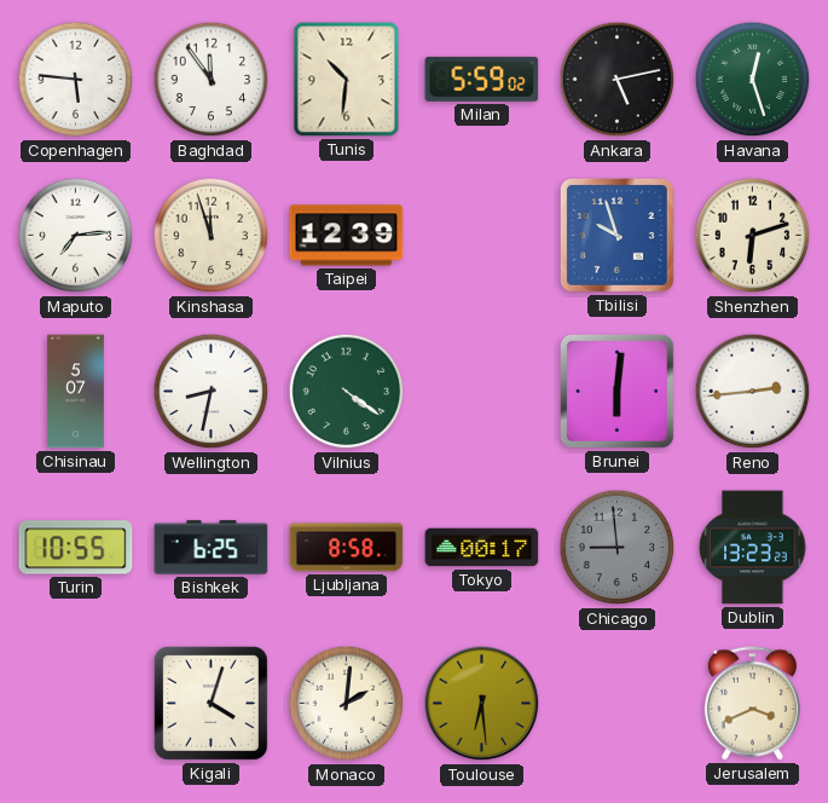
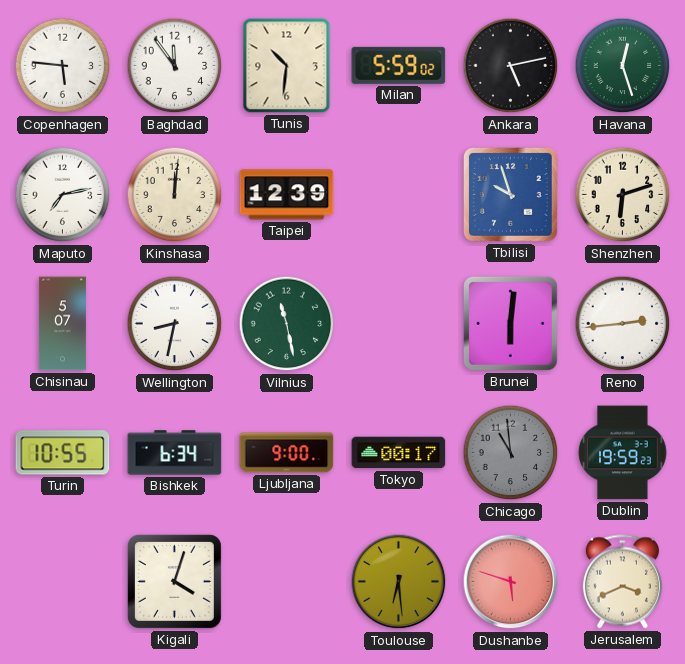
Maputo: 7:14 -> 7:13 (63, 195)
Kinshasa: 11:57 -> 12:01 (175, 195)
Vilnius: 4:21 -> 11:28 (287, 324)
Bishkek: 6:25 -> 6:34 (175, 453)
Ljubljana: 8:58 -> 9:00 (287, 453)
Chicago: 8:59 -> 10:59 (511, 453)
Dublin: 13:23 -> 19:59 (623, 453)
Monaco: 2:01 -> none (347, 704)
Dushanbe: none -> 5:48 (511, 582)
